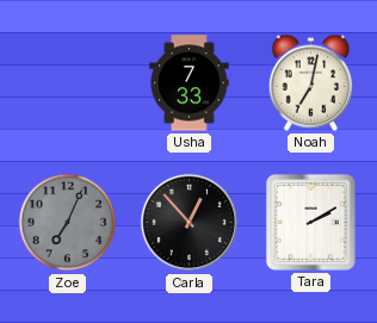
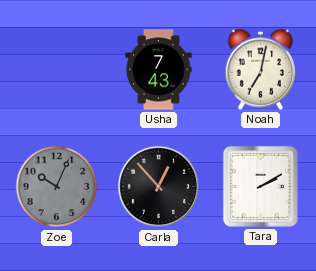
Usha: 7:33 -> 7:43 (159, 70)
Zoe: 7:04 -> 10:04 (57, 187)
